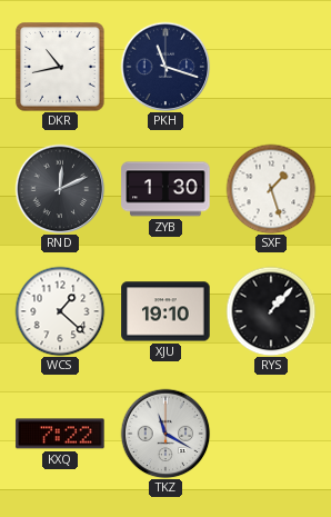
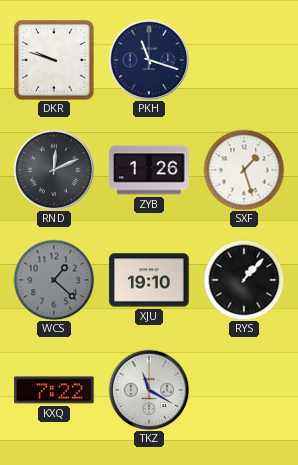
DKR: 10:43 -> 9:48 (54, 60)
ZYB: 1:30 -> 1:26 (149, 170)
WCS dial: white -> grey (54, 280)
